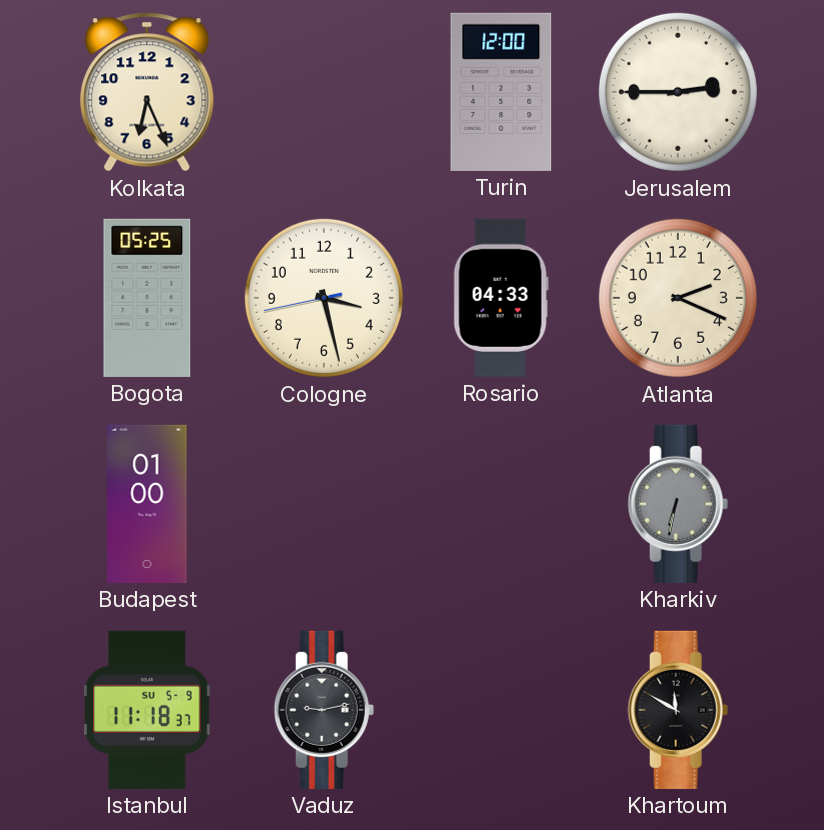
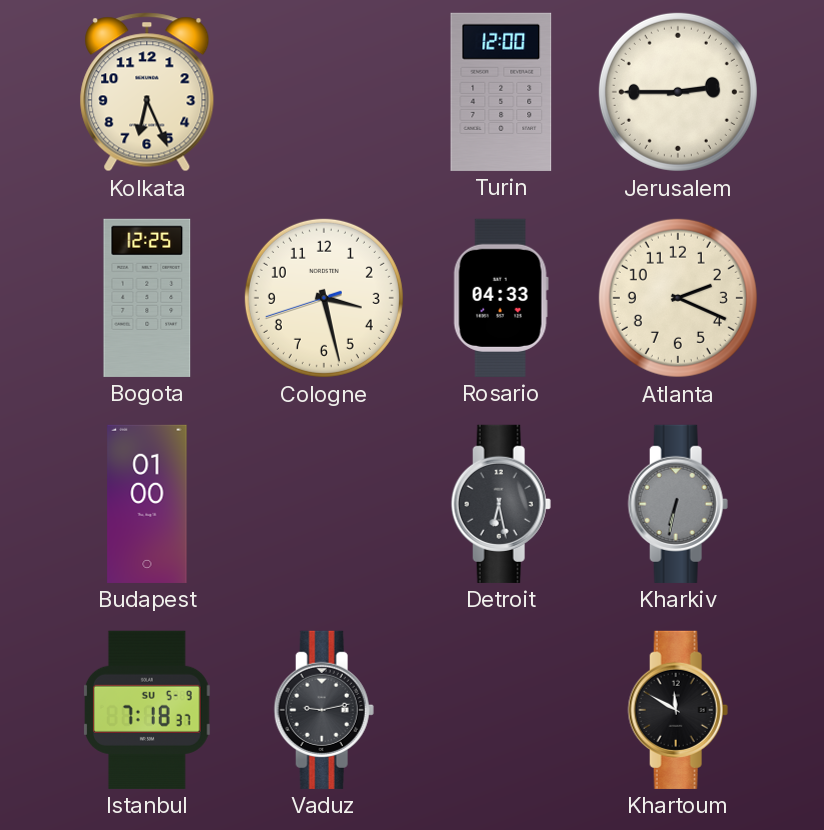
Bogota: 05:25 -> 12:25 (147, 298)
Cologne: 3:27:43 -> 3:27:42 (324, 298)
Detroit: none -> 6:28 (501, 504)
Istanbul: 11:18 -> 7:18 (148, 710)
